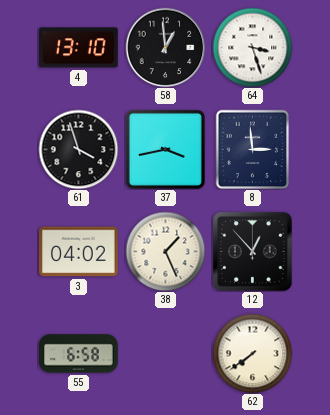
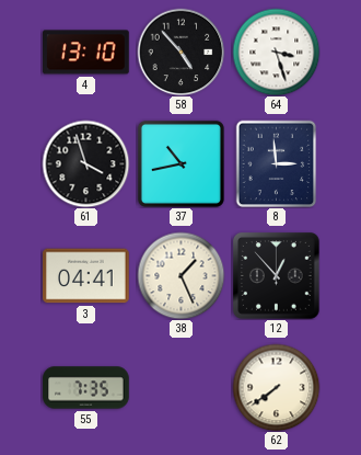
58: 12:59 -> 4:53 (180, 52)
37: 3:43 -> 10:43 (180, 163)
3: 04:02 -> 04:41 (86, 276)
55: 6:58 -> 7:35 (86, 388)
